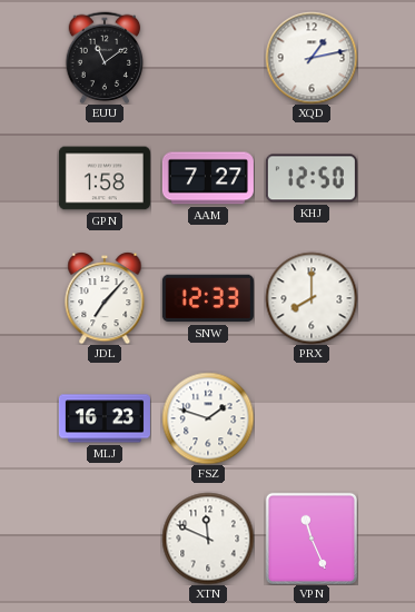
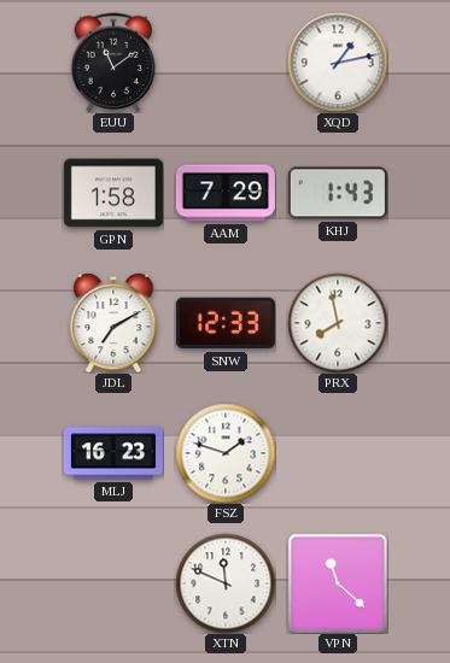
AAM: 7:27 -> 7:29 (226, 193)
KHJ: 12:50 -> 1:43 (338, 193)
JDL: 7:07 -> 7:10 (113, 323)
PRX: 8:00 -> 7:58 (338, 323)
VPN: 11:26 -> 11:22 (337, 582)
